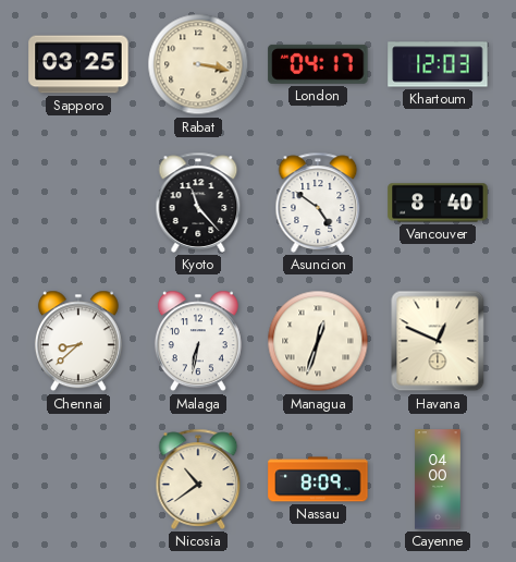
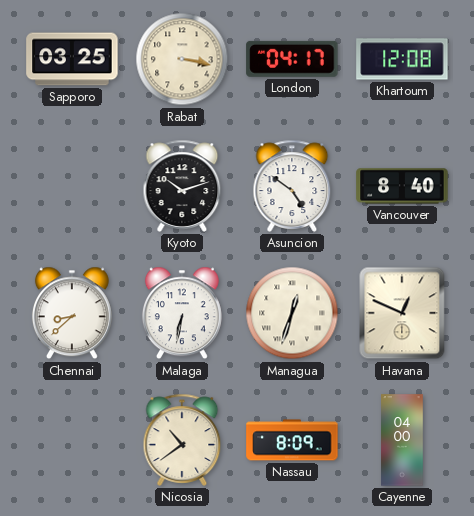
Khartoum: 12:03 -> 12:08 (402, 59)
Kyoto: 11:23 -> 10:12 (182, 186)
